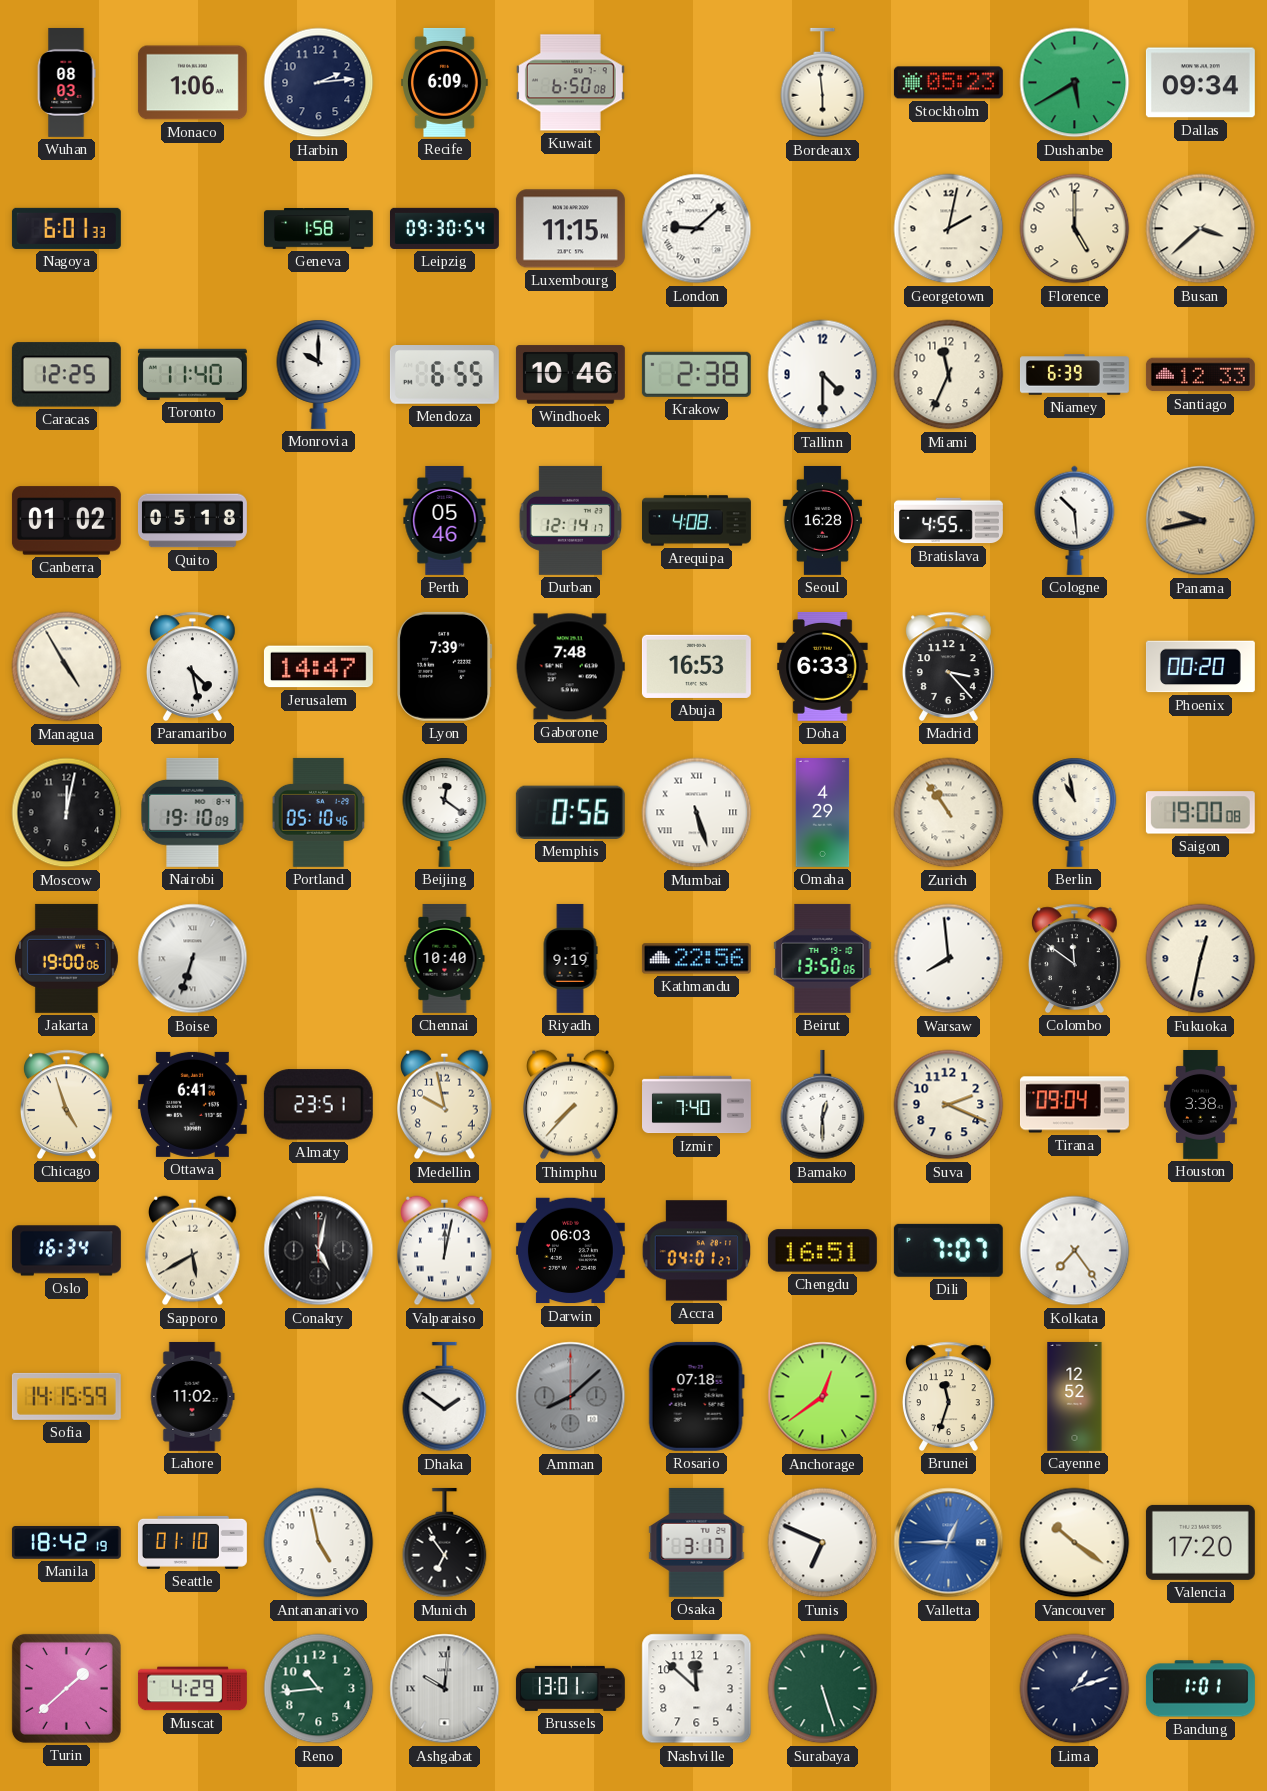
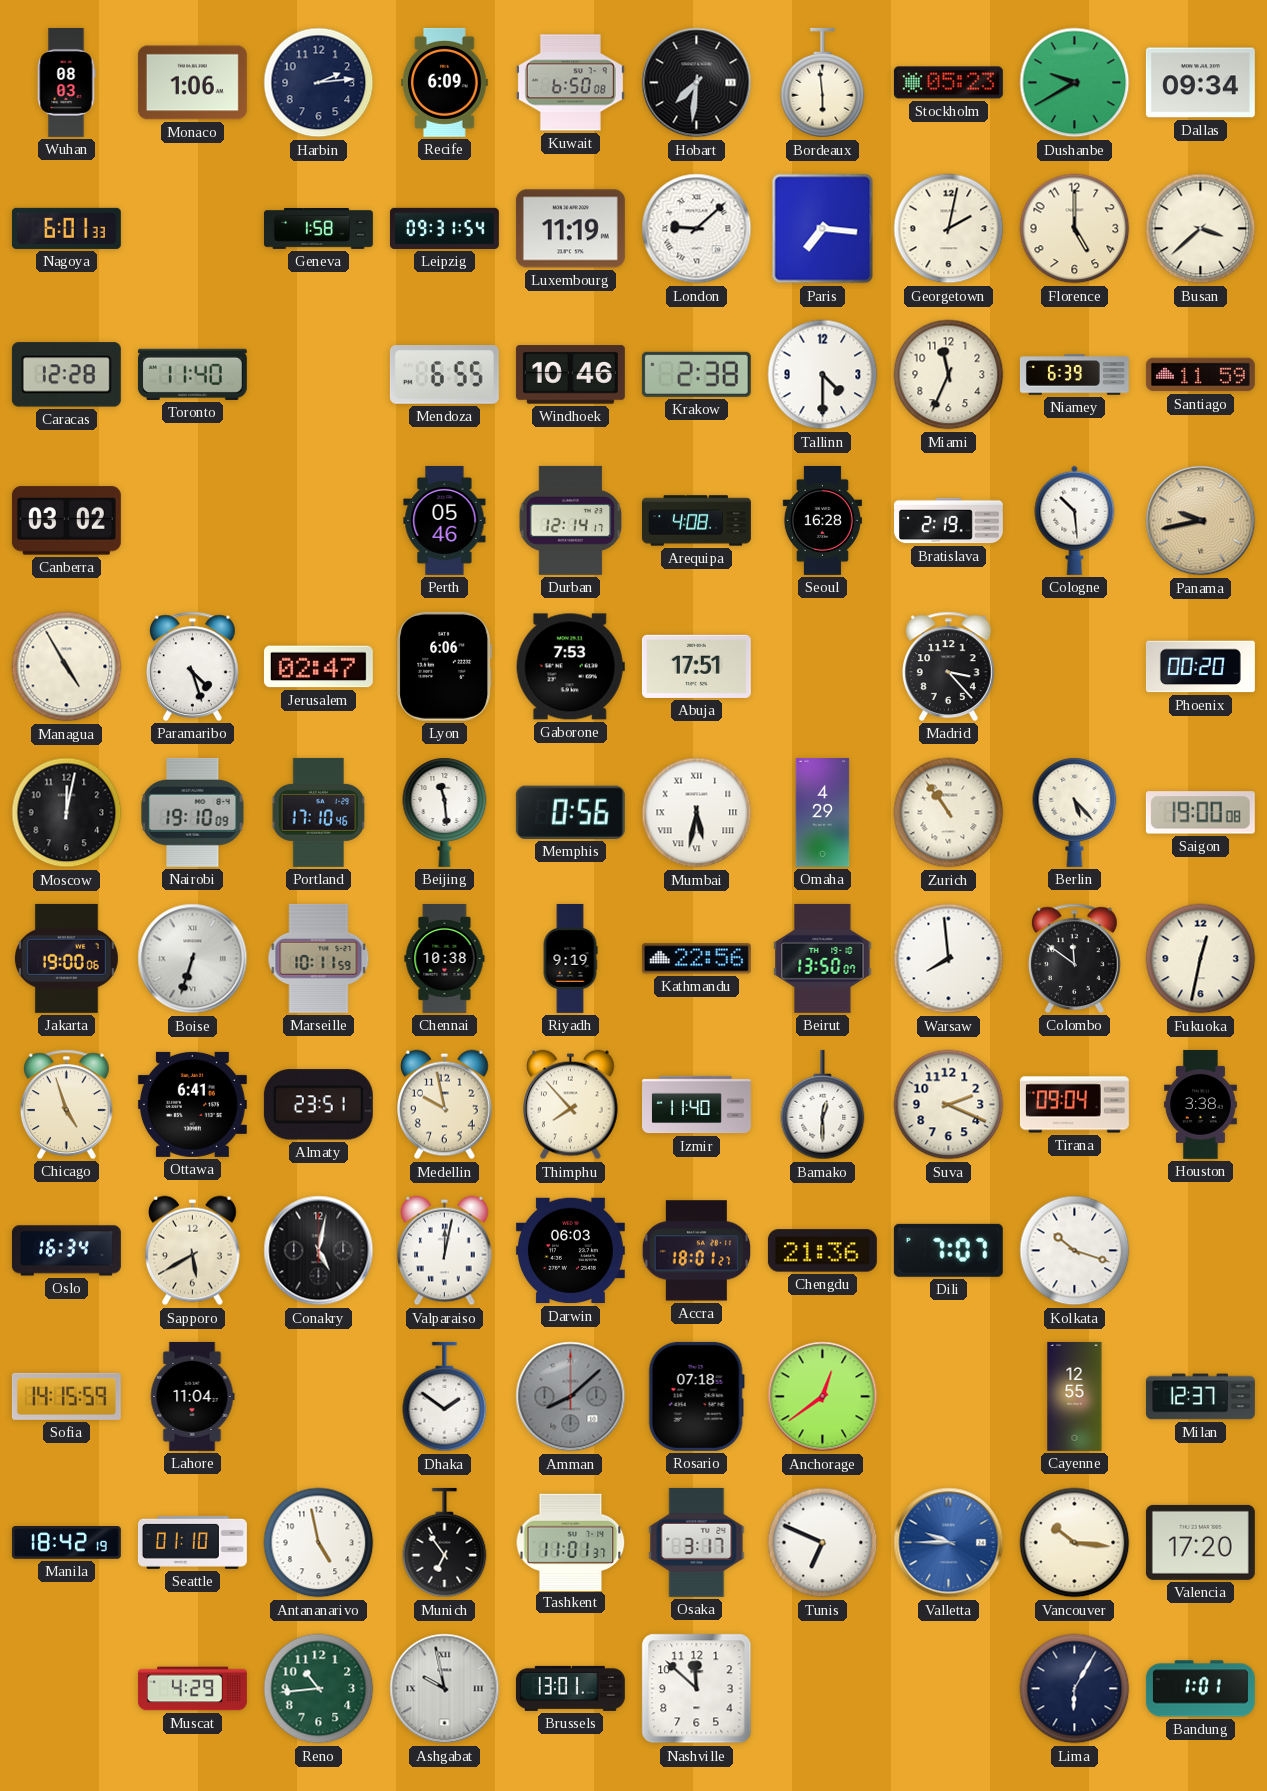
Hobart: none -> 7:31 (697, 83)
Dushanbe: 5:40 -> 9:40 (1075, 83)
Leipzig: 09:30 -> 09:31 (444, 228)
Luxembourg: 11:15 -> 11:19 (570, 229)
Paris: none -> 7:16 (823, 229)
Caracas: 12:25 -> 12:28 (66, 375)
Monrovia: 10:00 -> none (319, 374)
Santiago: 12:33 -> 11:59 (1200, 375)
Canberra: 01:02 -> 03:02 (66, 521)
Quito: 05:18 -> none (192, 521)
Bratislava: 4:55 -> 2:19 (948, 521)
Paramaribo: 4:28 -> 4:27 (192, 666)
Jerusalem: 14:47 -> 02:47 (318, 667)
Lyon: 7:39 -> 6:06 (445, 666)
Gaborone: 7:48 -> 7:53 (570, 667)
Abuja: 16:53 -> 17:51 (696, 666)
Doha: 6:33 -> none (823, 666)
Portland: 05:10 -> 17:10 (319, 812)
Beijing: 12:21 -> 11:29 (445, 812)
Mumbai: 5:27 -> 5:32 (697, 813)
Berlin: 10:58 -> 5:23 (1075, 812)
Marseille: none -> 10:11 (319, 958)
Chennai: 10:40 -> 10:38 (445, 958)
Beirut: 13:50:06 -> 13:50:07 (823, 958)
Thimphu: 7:37 -> 7:53 (571, 1105)
Izmir: 7:40 -> 11:40 (697, 1105)
Accra: 04:01 -> 18:01 (696, 1251)
Chengdu: 16:51 -> 21:36 (822, 1251)
Kolkata: 7:24 -> 10:18 (1075, 1251)
Lahore: 11:02 -> 11:04 (192, 1396)
Brunei: 11:33 -> none (948, 1396)
Cayenne: 12:52 -> 12:55 (1075, 1396)
Milan: none -> 12:37 (1200, 1397)
Tashkent: none -> 11:01 (571, 1542)
Valletta: 12:45 -> 9:45 (949, 1543)
Vancouver: 10:21 -> 10:16 (1075, 1543)
Turin: 1:38 -> none (66, 1688)
Ashgabat: 10:01 -> 9:58 (445, 1689)
Surabaya: 5:27 -> none (823, 1689)
Lima: 1:12 -> 6:05 (1075, 1689)
